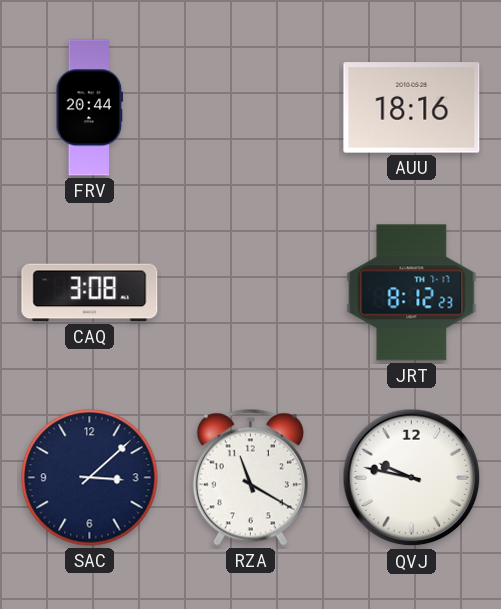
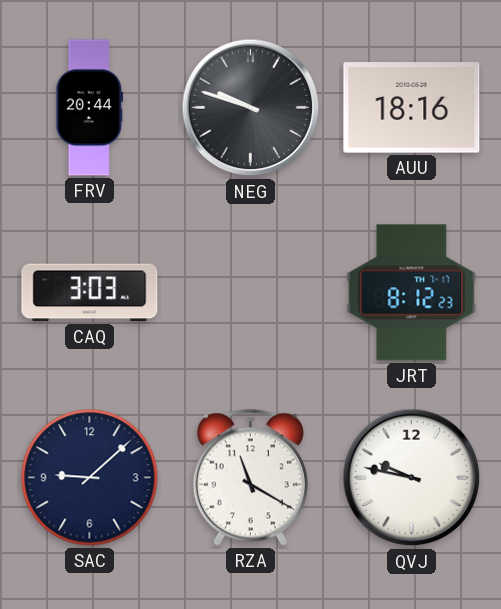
NEG: none -> 9:48 (251, 108)
CAQ: 3:08 -> 3:03 (90, 293)
SAC: 3:08 -> 9:08 (90, 478)
